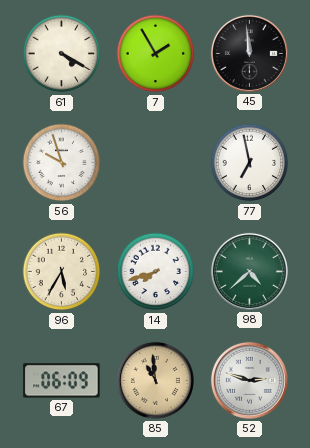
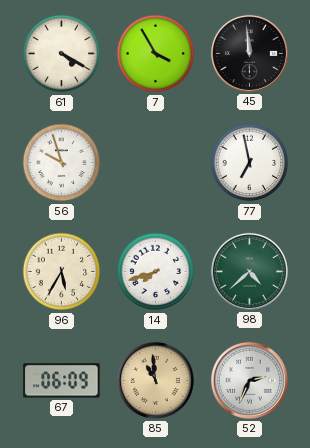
7: 1:55 -> 3:55 (156, 54)
52: 2:48 -> 2:34 (249, 380)
